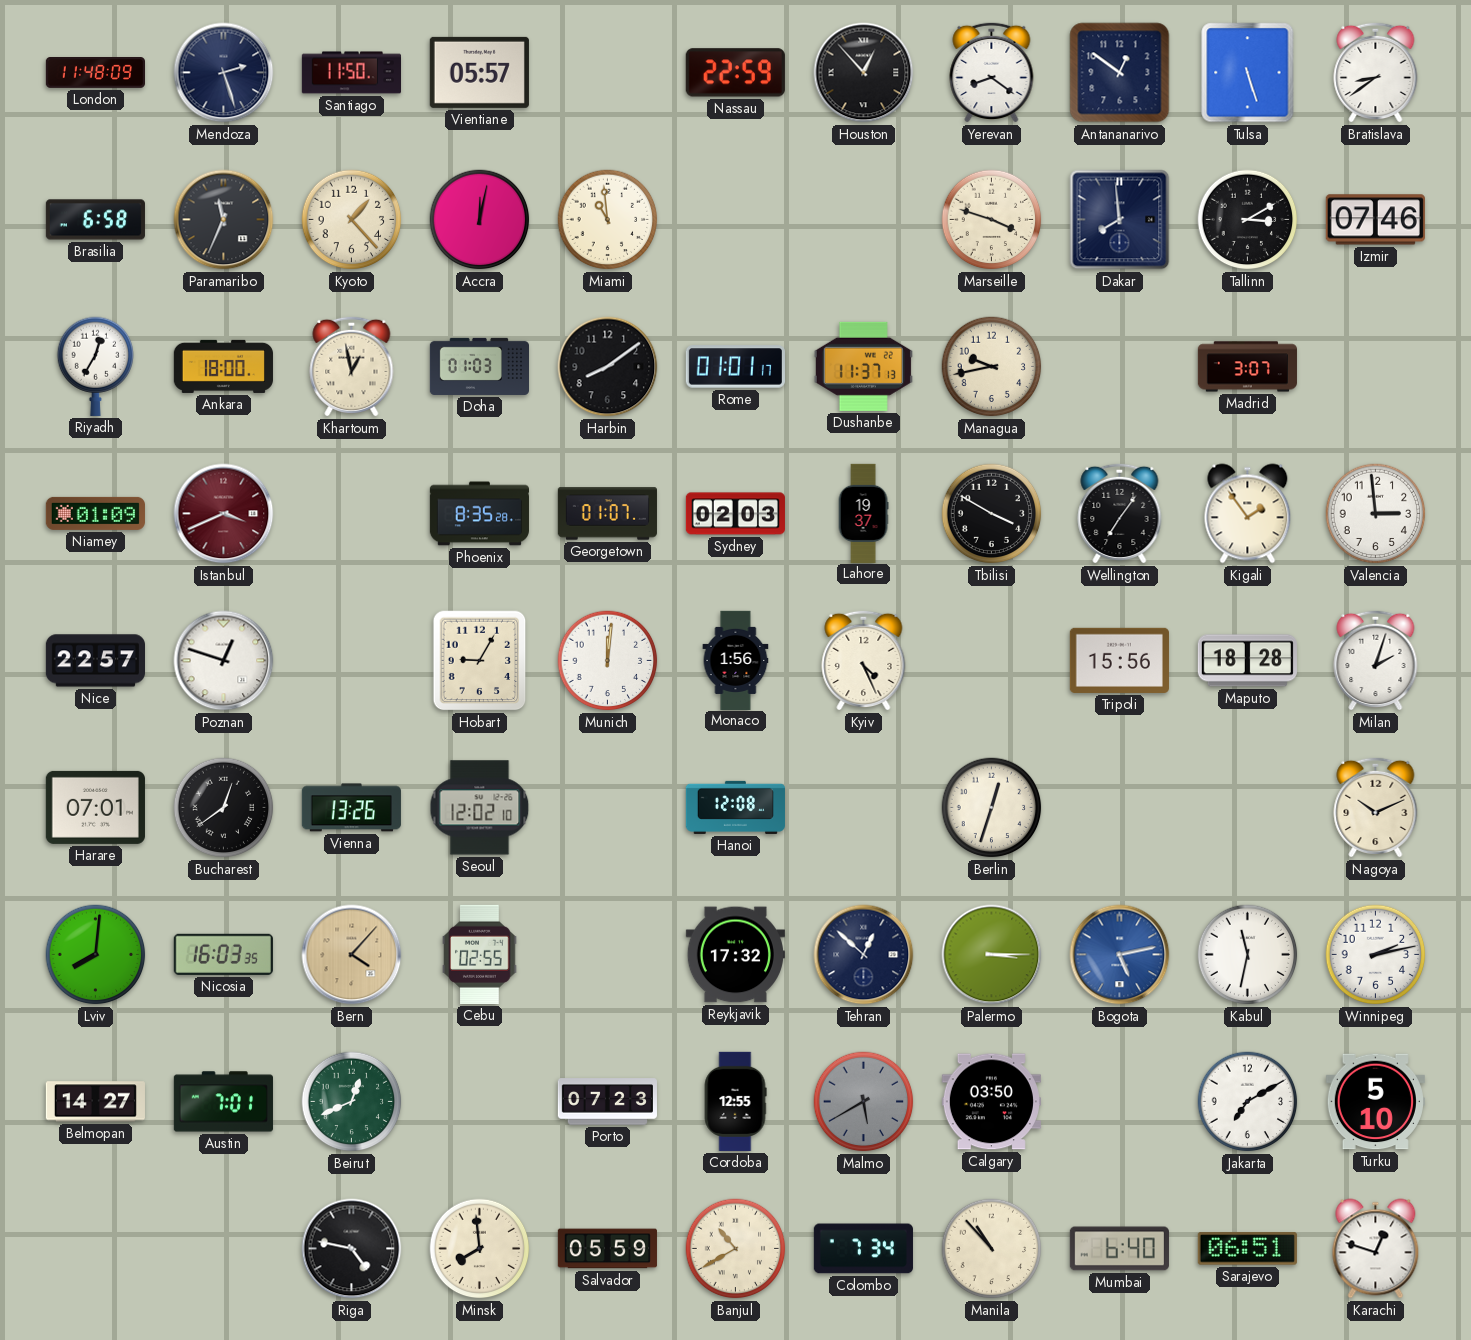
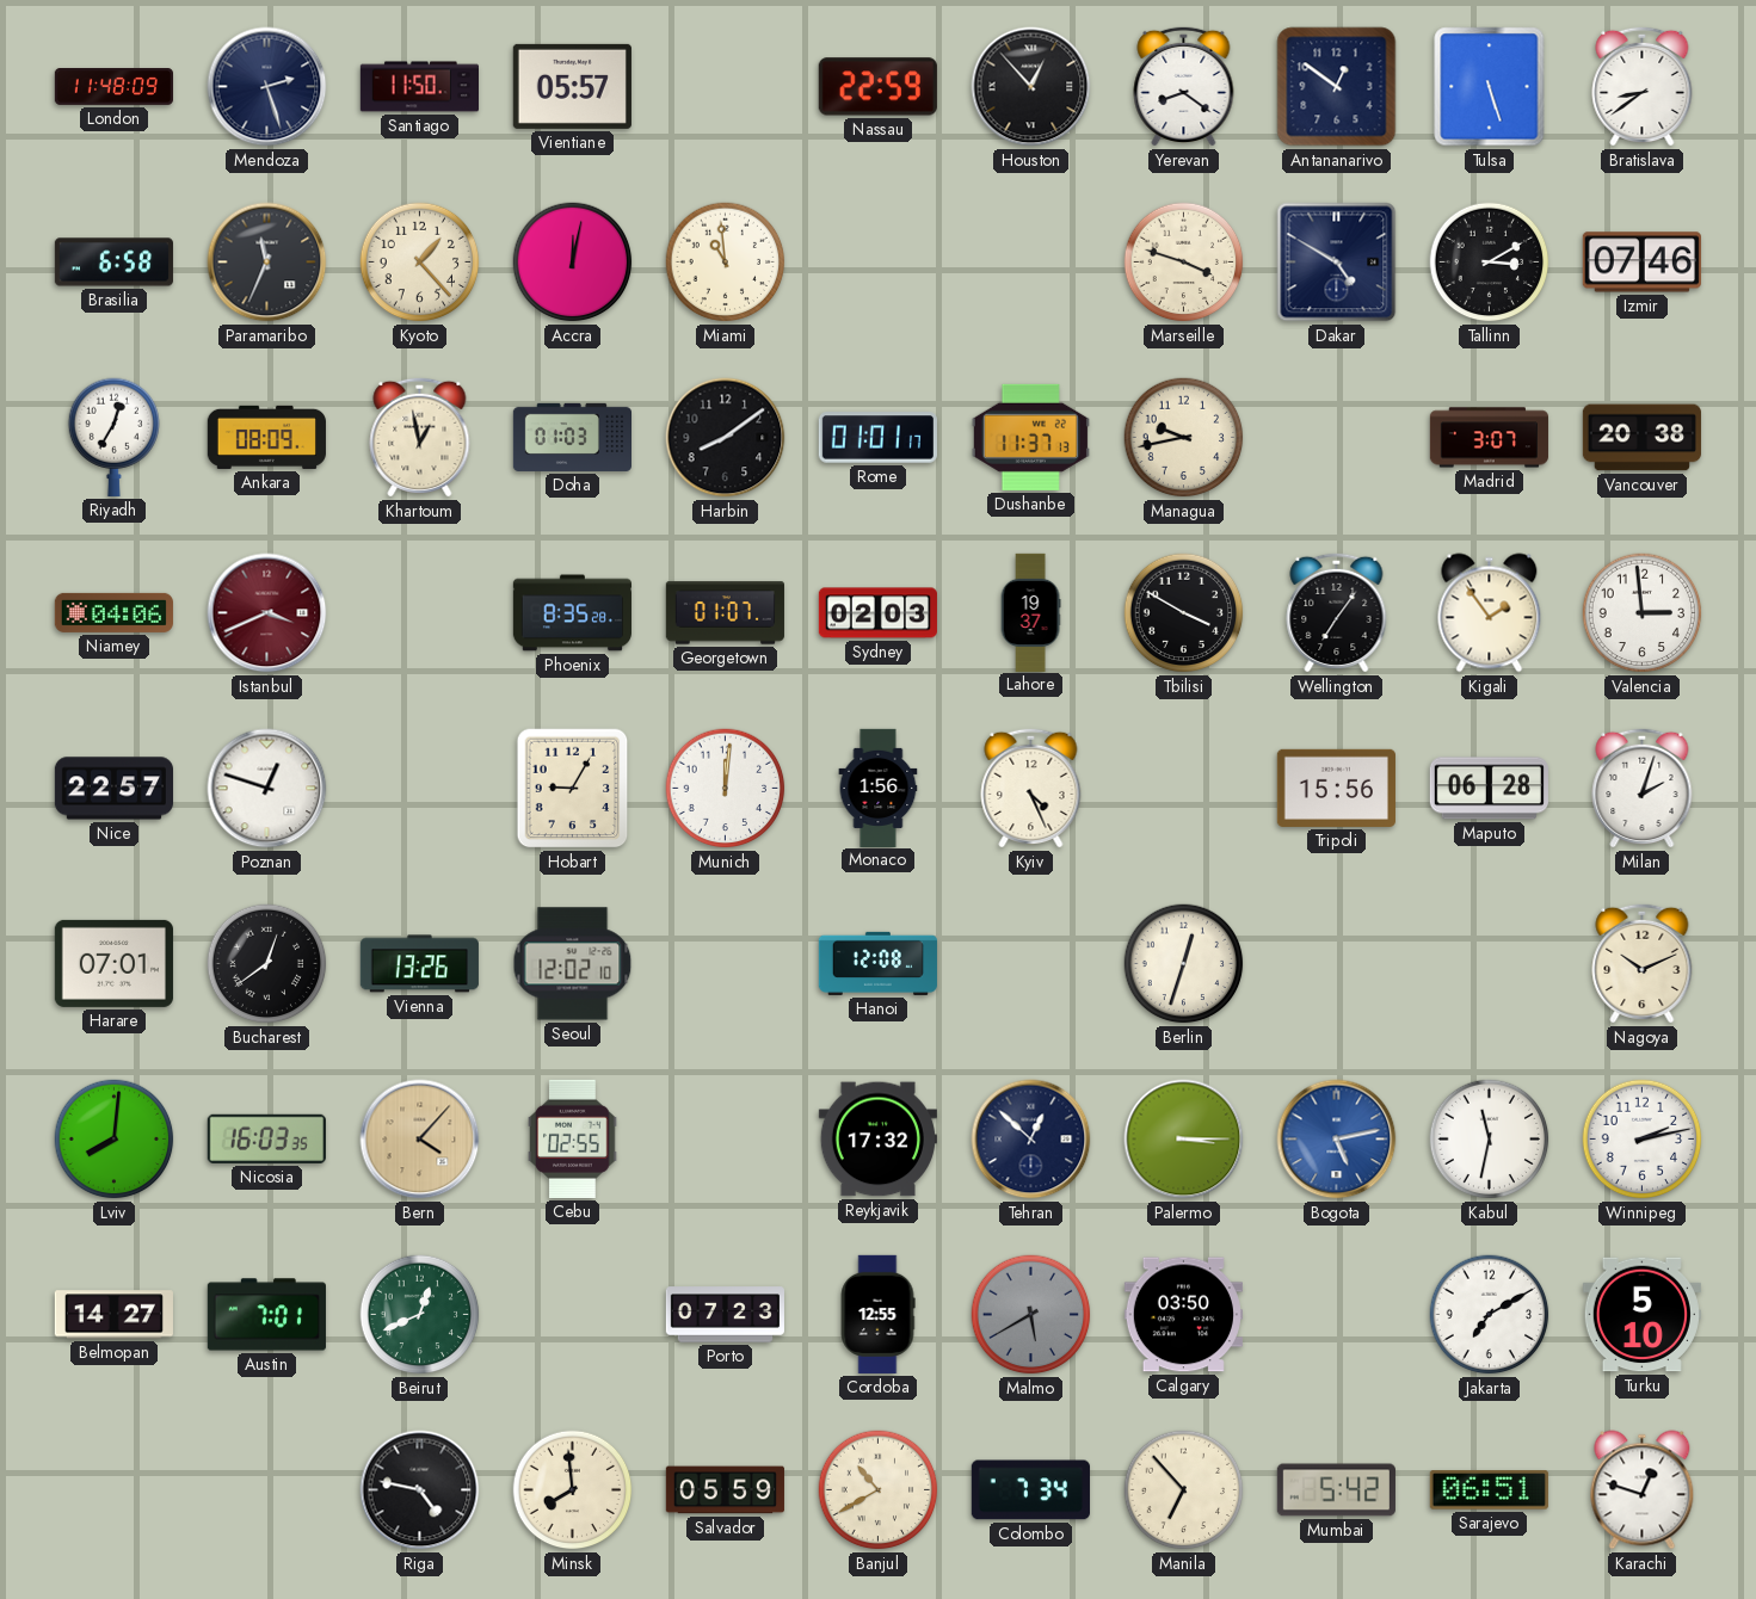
Dakar: 7:59 -> 4:50 (1337, 263)
Ankara: 18:00 -> 08:09 (266, 437)
Vancouver: none -> 20:38 (1641, 438)
Niamey: 01:09 -> 04:06 (113, 612)
Maputo: 18:28 -> 06:28 (1489, 789)
Manila: 10:53 -> 6:53 (1184, 1490)
Mumbai: 6:40 -> 5:42 (1336, 1490)
